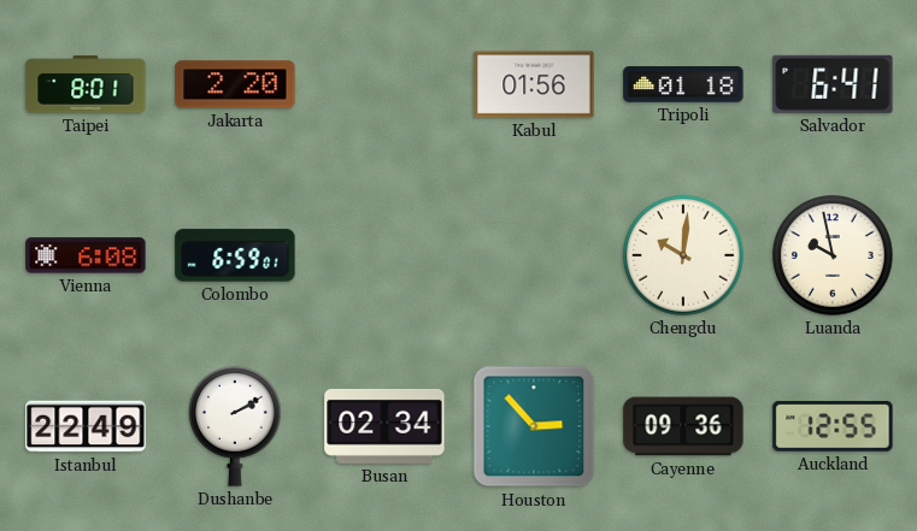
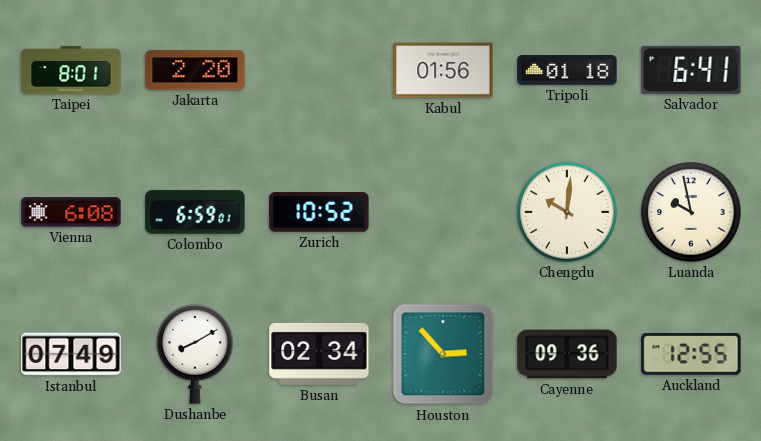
Zurich: none -> 10:52 (319, 212)
Istanbul: 22:49 -> 07:49 (71, 354)
Dushanbe: 2:10 -> 8:10 (195, 354)
